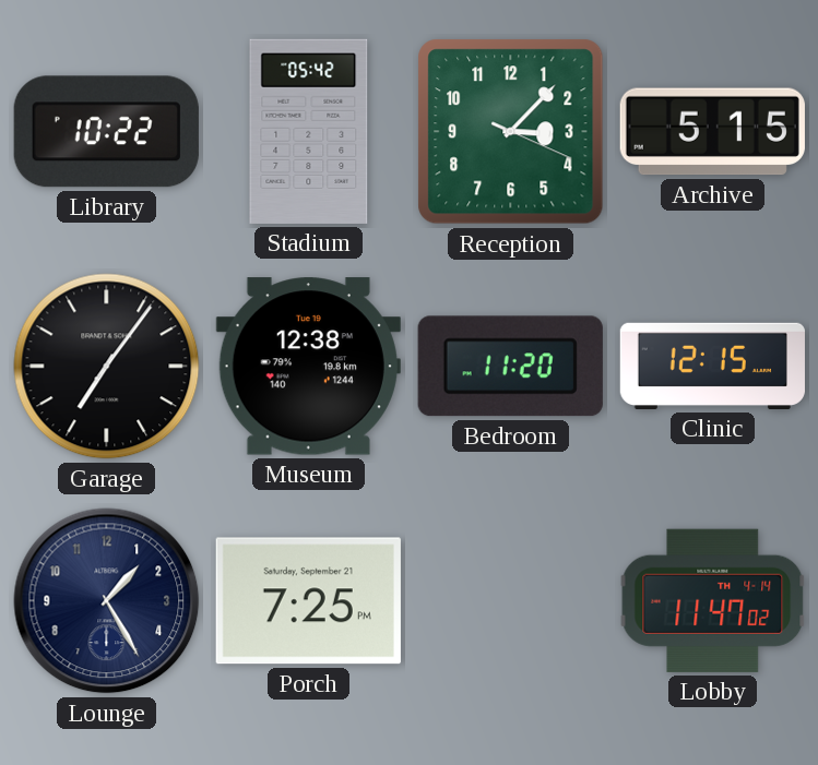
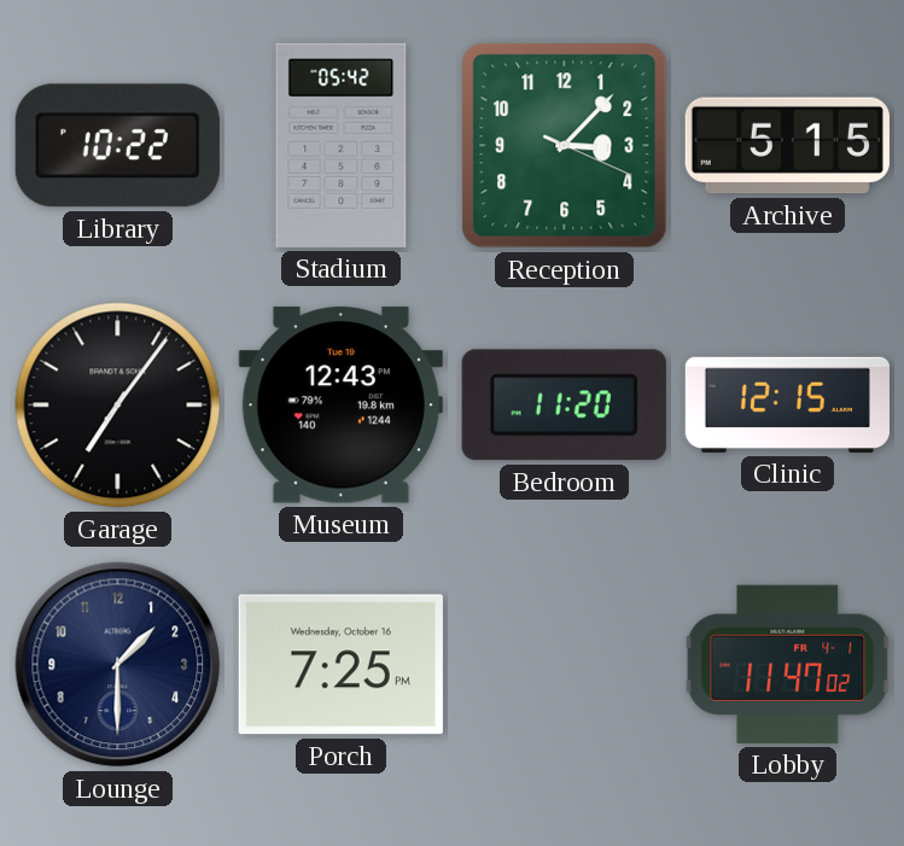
Museum: 12:38 -> 12:43 (340, 406)
Lounge: 1:25 -> 1:30 (118, 665)
Porch date: Saturday, September 21 -> Wednesday, October 16 (340, 665)
Lobby date: TH 4-14 -> FR 4-1 (788, 664)
